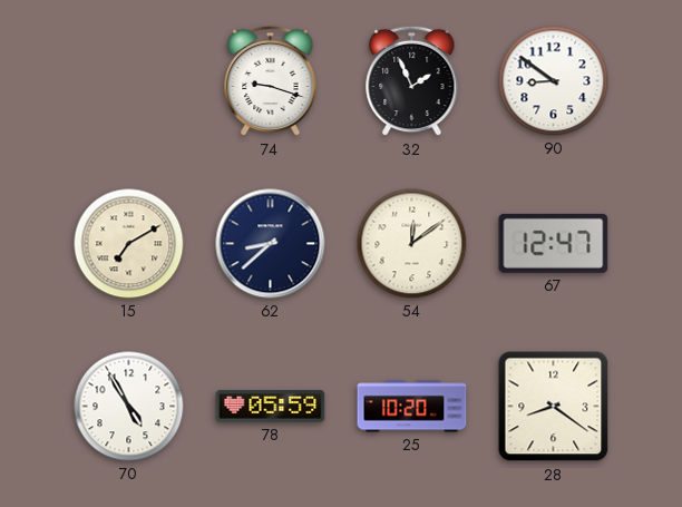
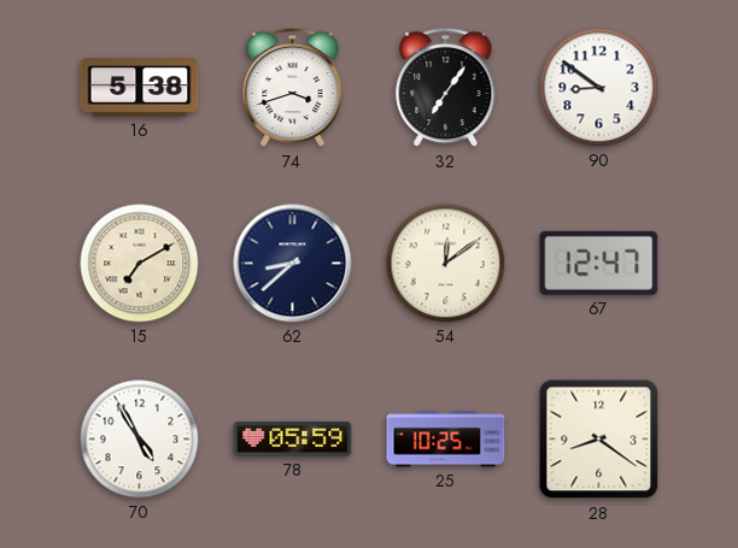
16: none -> 5:38 (140, 88)
74: 9:18 -> 3:42 (293, 88)
32: 1:56 -> 7:06 (446, 88)
25: 10:20 -> 10:25 (446, 440)
